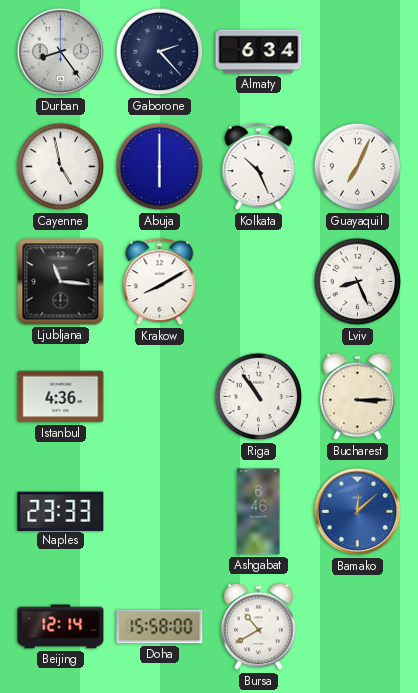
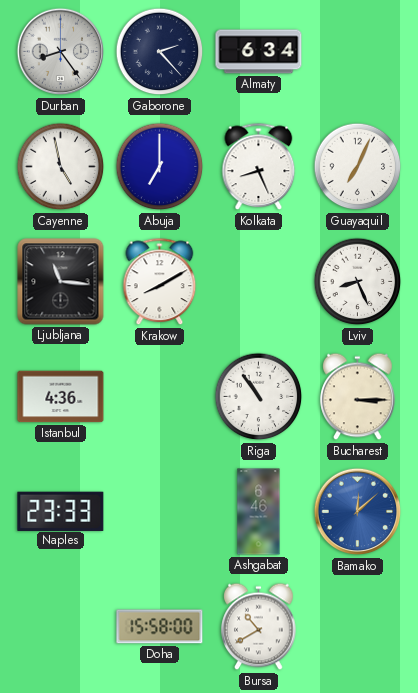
Abuja: 6:00 -> 7:00 (160, 167)
Kolkata: 10:26 -> 8:26 (259, 167)
Beijing: 12:14 -> none (61, 627)
